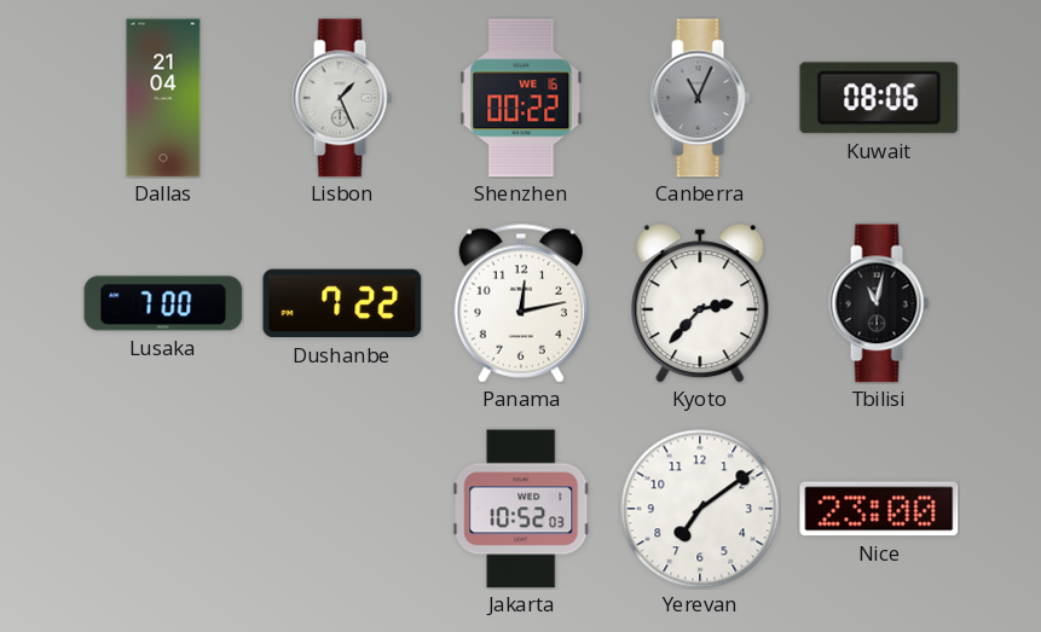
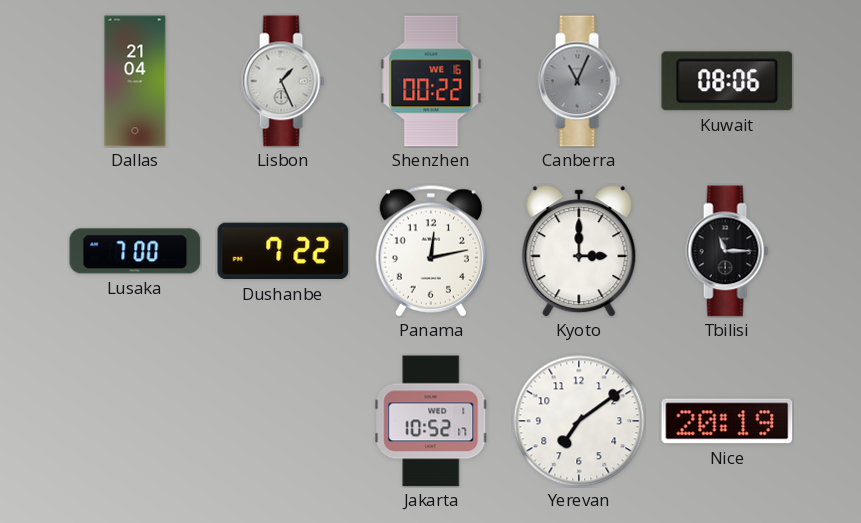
Kyoto: 2:37 -> 3:00 (579, 251)
Tbilisi: 11:02 -> 11:15 (727, 251)
Jakarta: 10:52:03 -> 10:52:17 (431, 421)
Nice: 23:00 -> 20:19 (727, 421)
